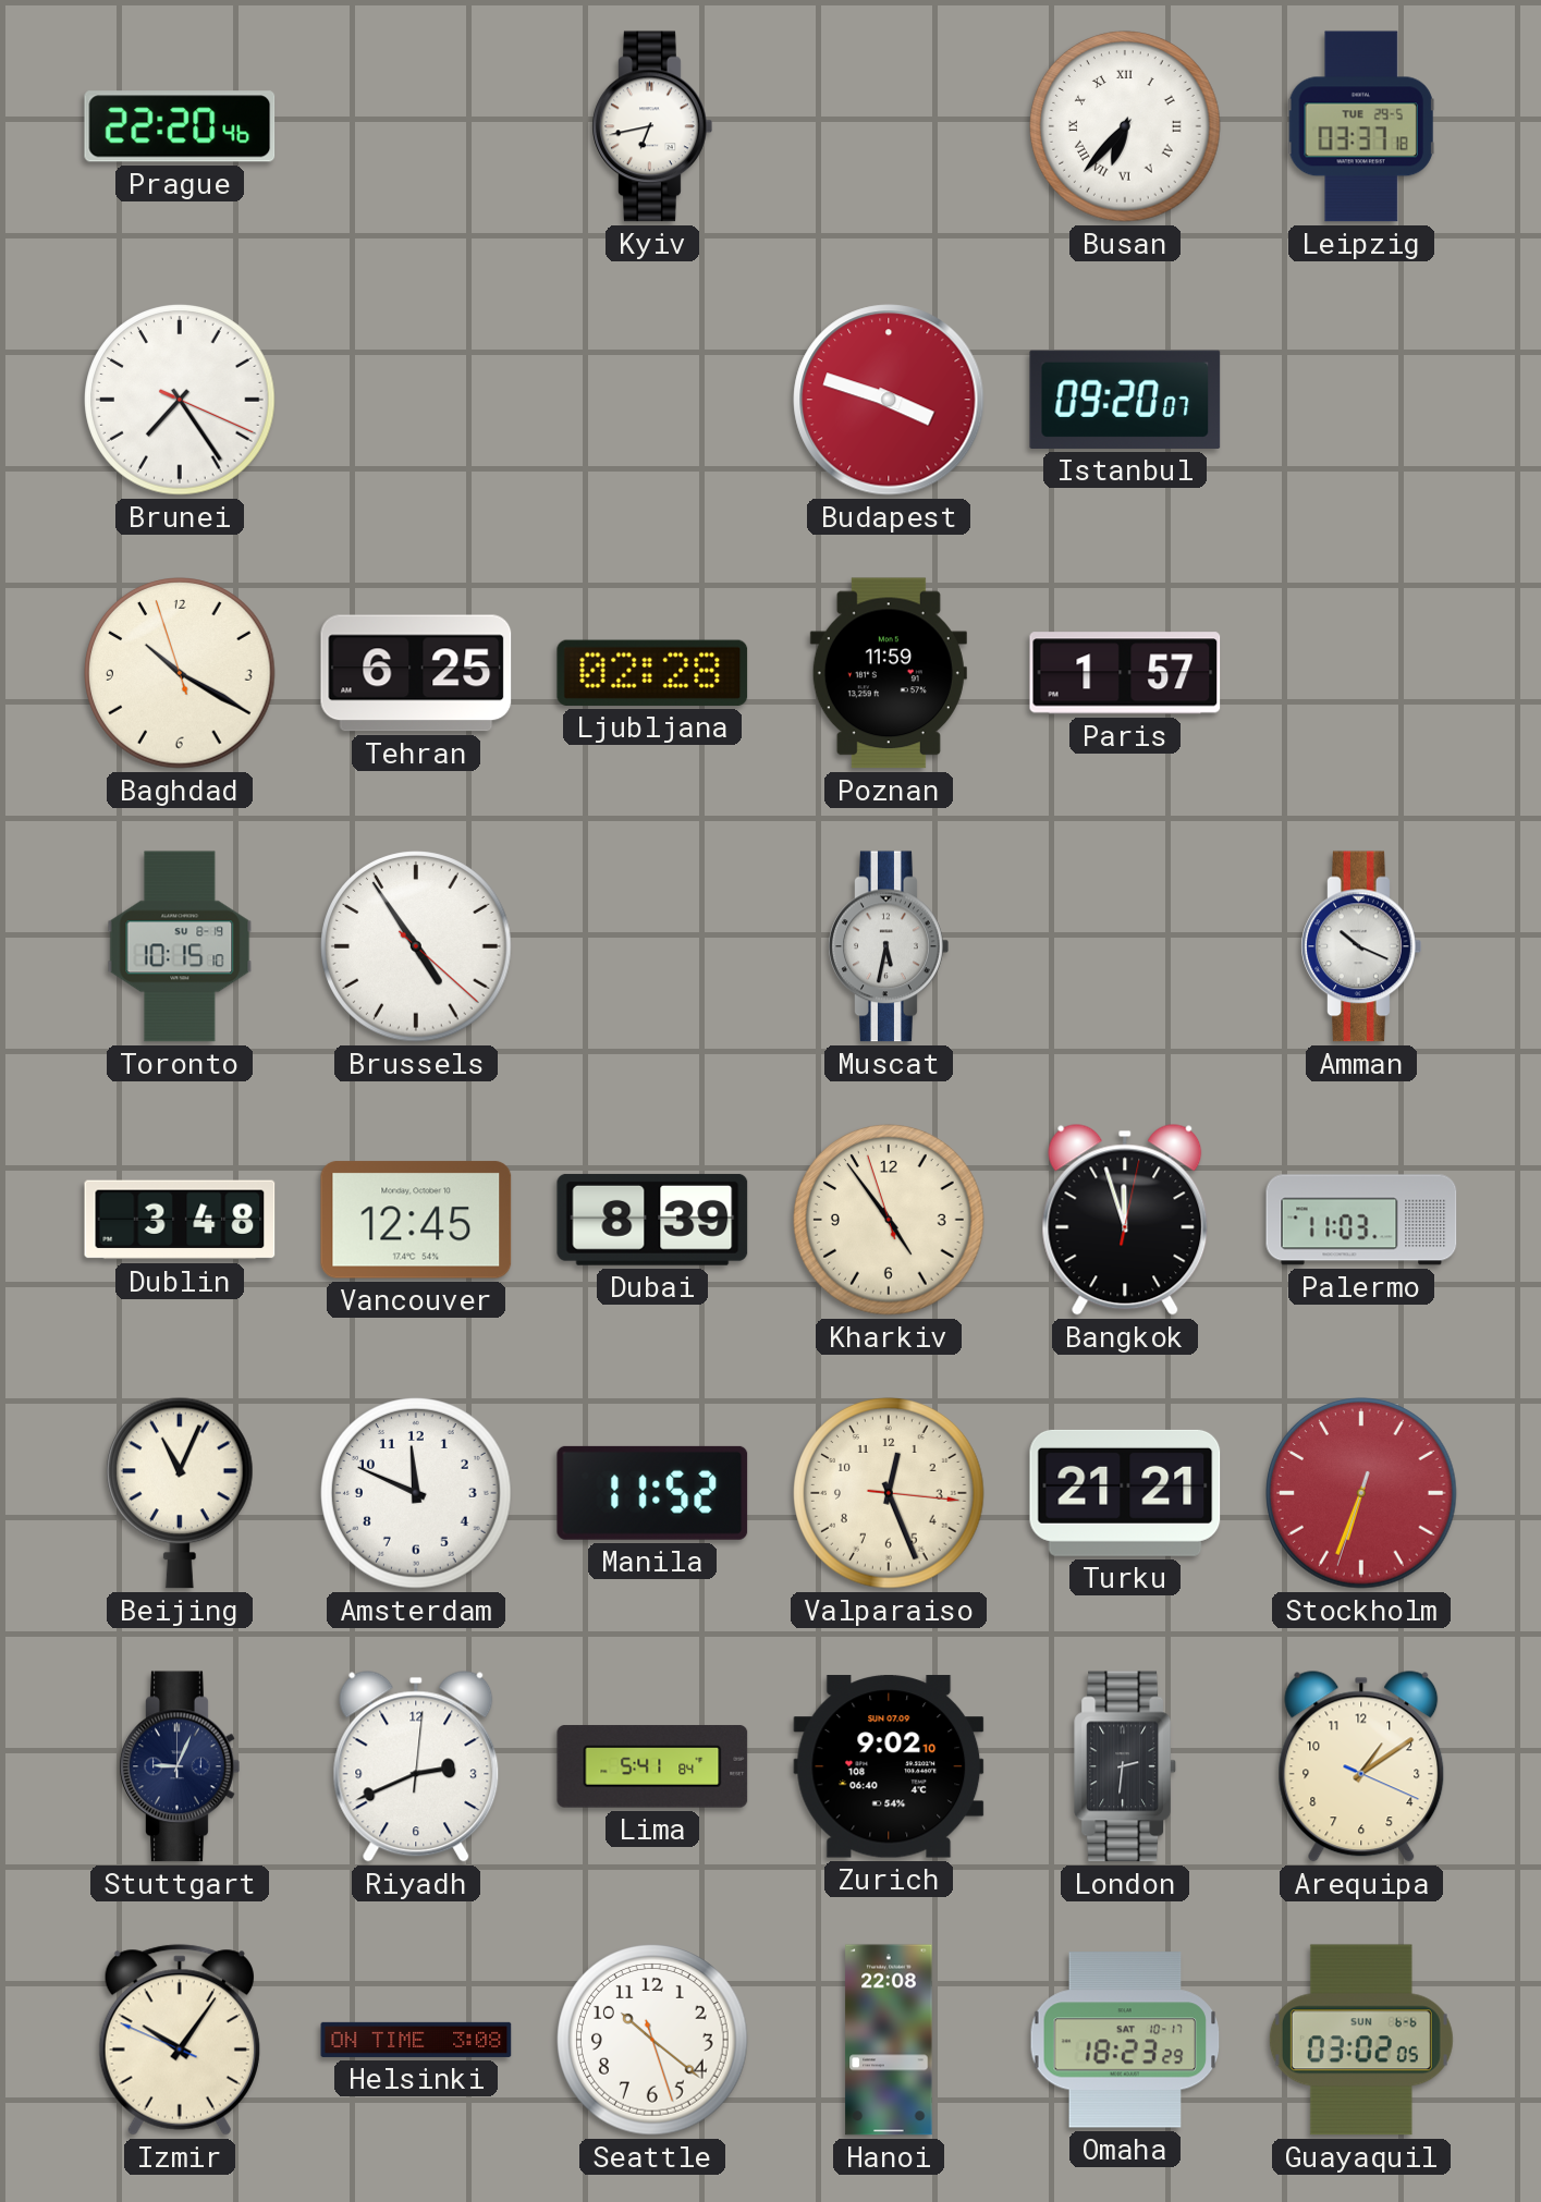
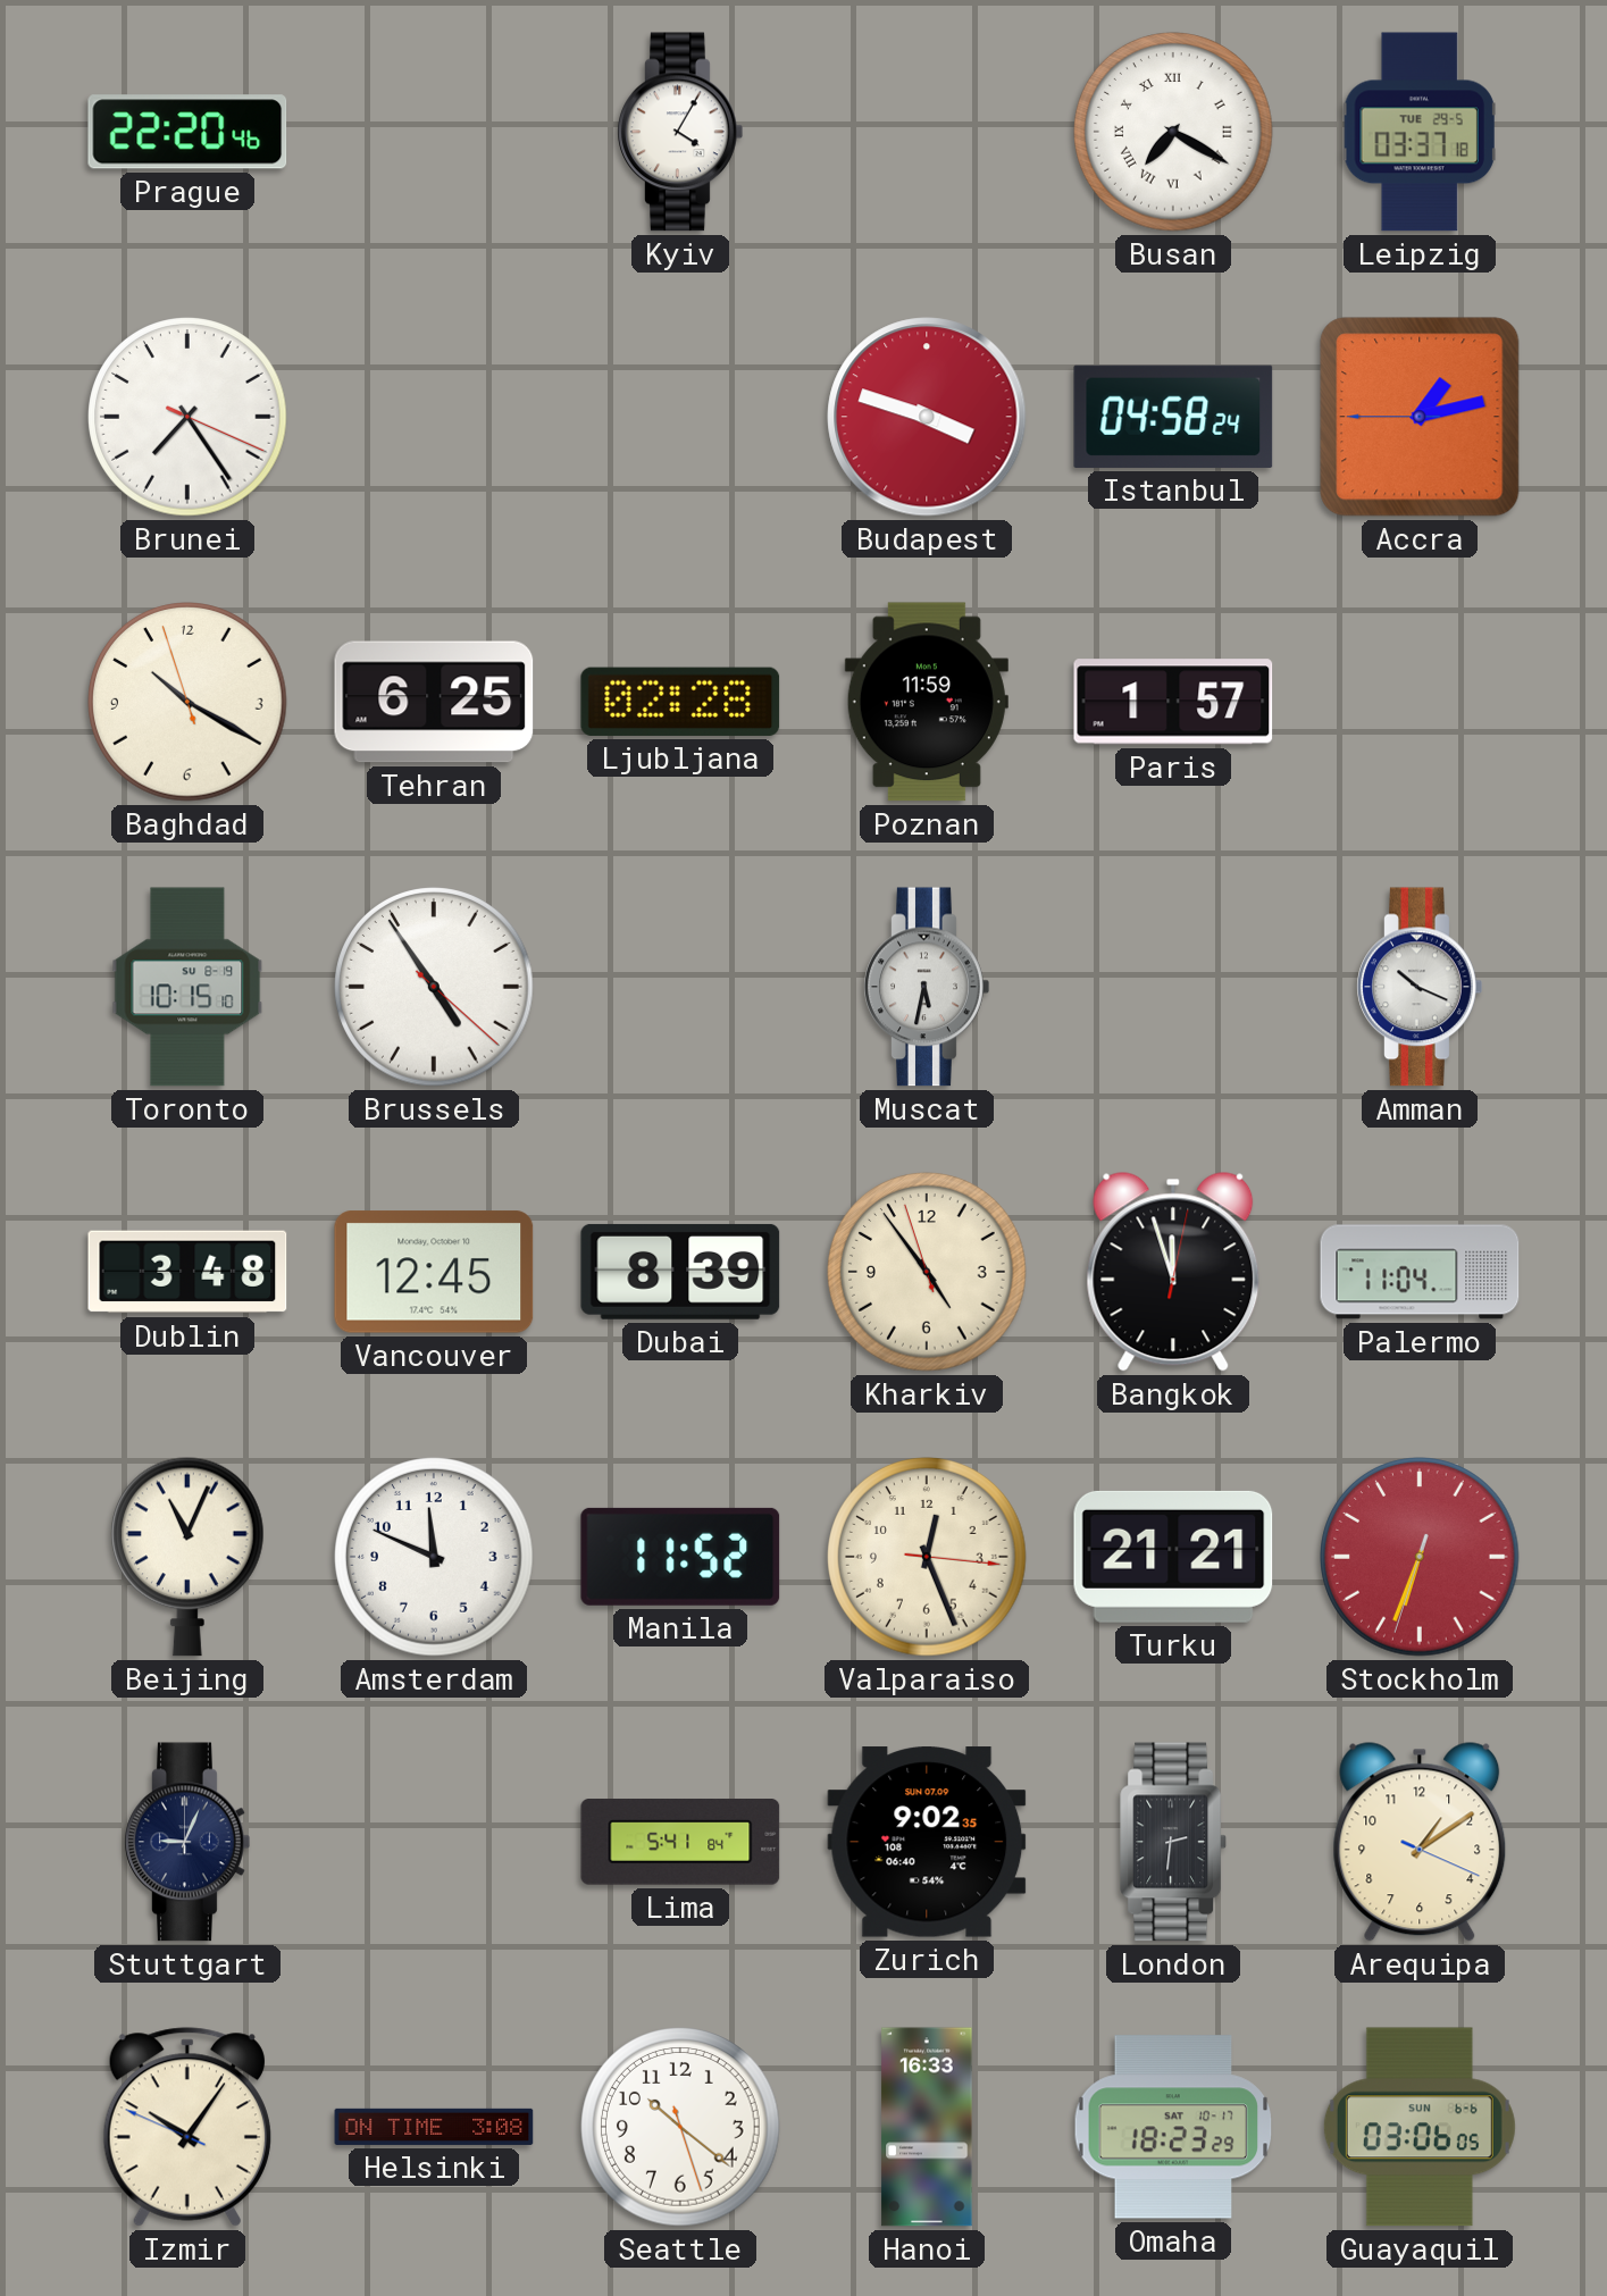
Kyiv: 6:43 -> 4:05 (680, 132)
Busan: 6:37 -> 7:20 (1173, 132)
Istanbul: 09:20 -> 04:58 (1173, 417)
Accra: none -> 1:12 (1420, 417)
Palermo: 11:03 -> 11:04 (1420, 1272)
Riyadh: 2:41 -> none (416, 1766)
Zurich: 9:02:10 -> 9:02:35 (927, 1842)
Hanoi: 22:08 -> 16:33 (927, 2127)
Guayaquil: 03:02 -> 03:06 (1420, 2127)
